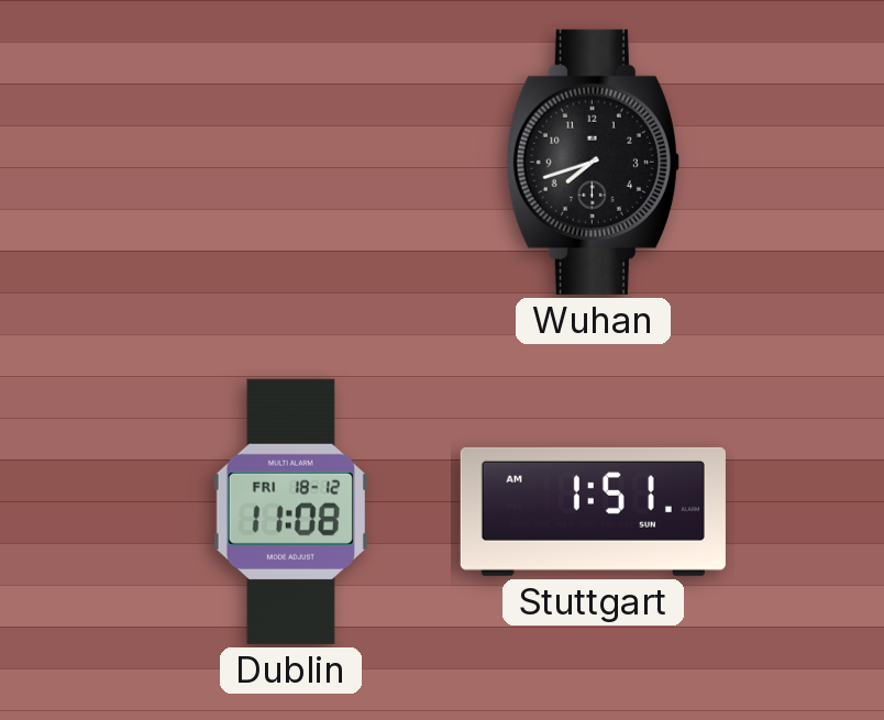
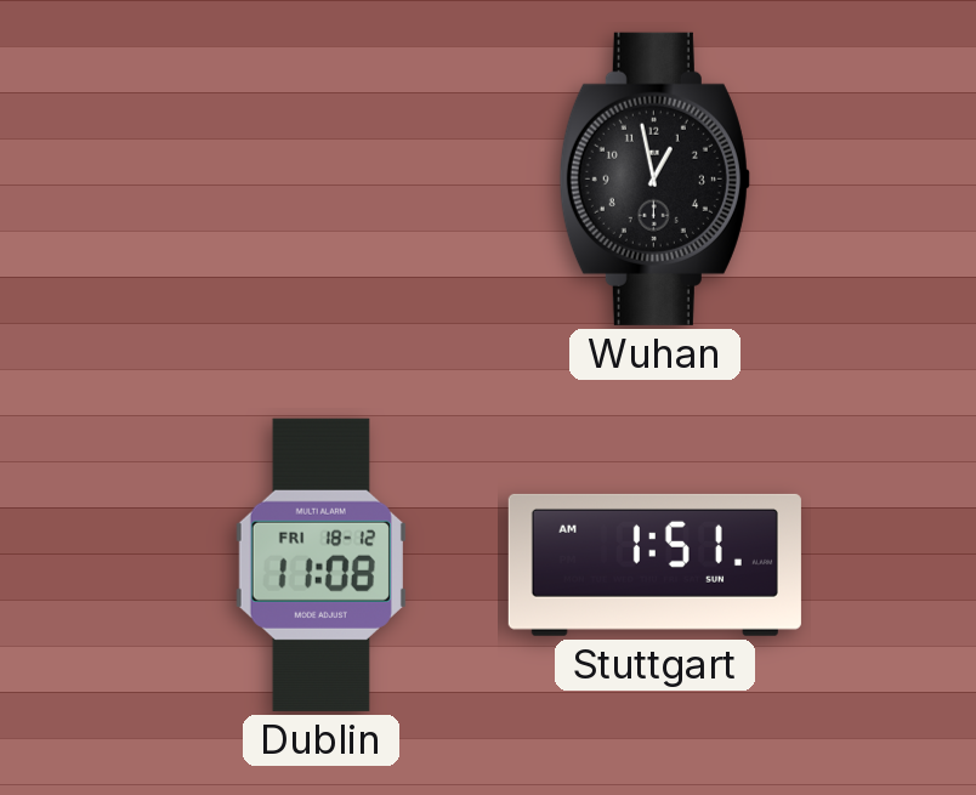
Wuhan: 7:42 -> 12:58 (654, 178)
